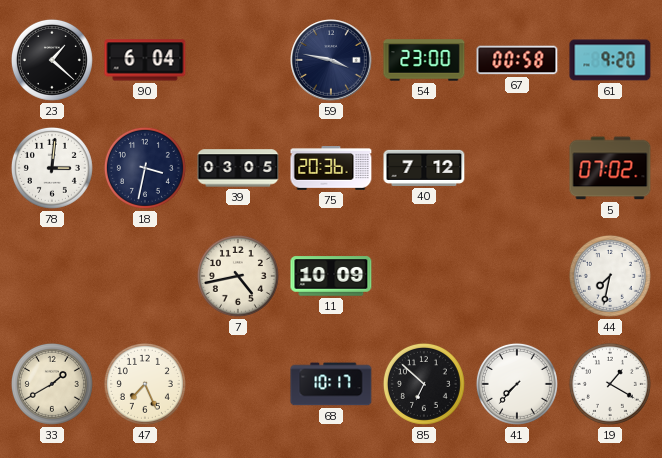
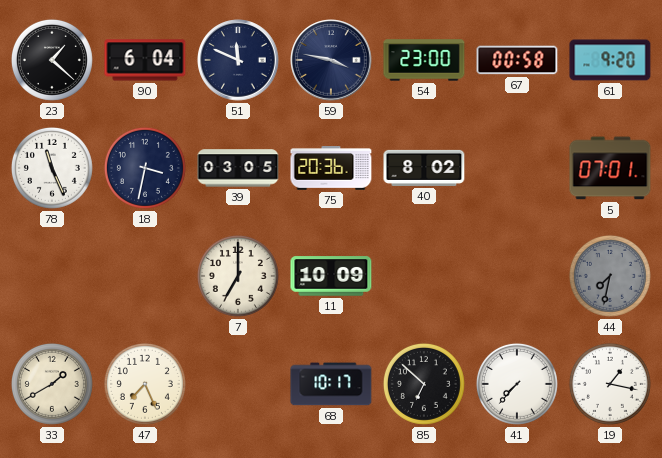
51: none -> 11:49 (238, 60)
78: 3:01 -> 11:26 (52, 168)
40: 7:12 -> 8:02 (424, 168)
5: 07:02 -> 07:01 (610, 168)
7: 4:43 -> 7:00 (238, 276)
44 dial: white -> grey (610, 276)
19: 1:20 -> 1:17 (610, 384)
